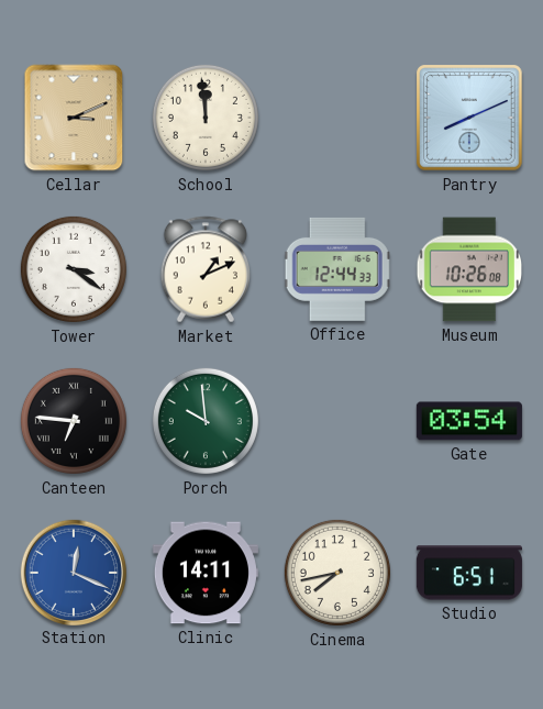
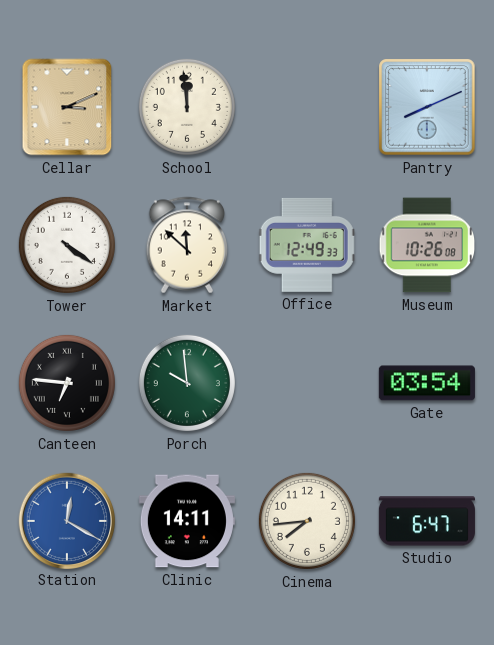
Tower: 3:21 -> 4:21 (67, 245)
Market: 1:11 -> 11:52 (186, 245)
Office: 12:44 -> 12:49 (307, 245)
Station: 12:19 -> 12:20 (66, 520)
Cinema: 7:43 -> 7:44 (307, 521)
Studio: 6:51 -> 6:47 (427, 521)
